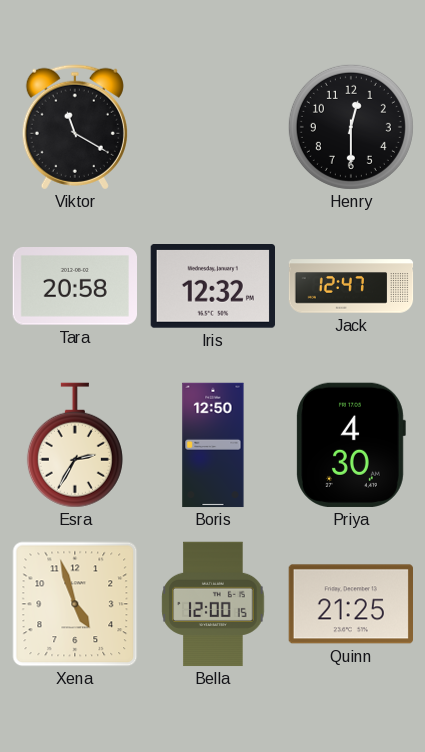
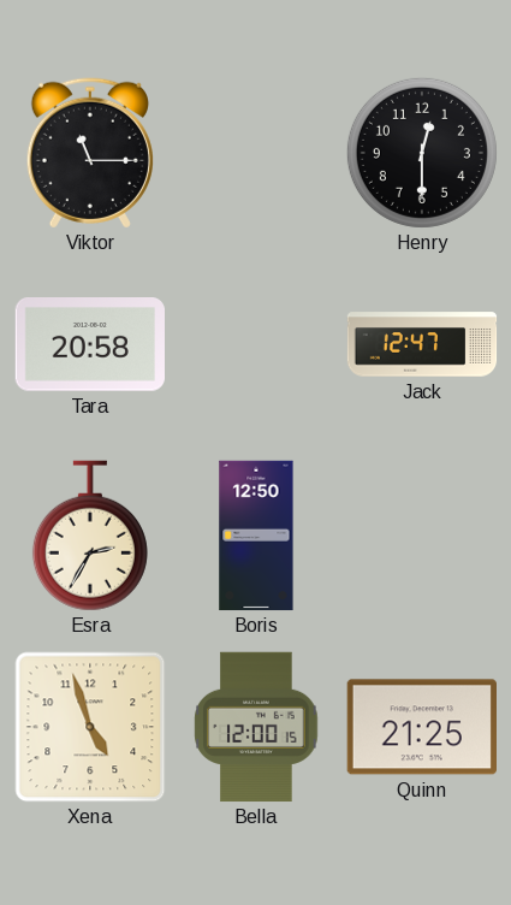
Viktor: 11:20 -> 11:15 (90, 153)
Iris: 12:32 -> none (212, 287)
Priya: 4:30 -> none (351, 445)
